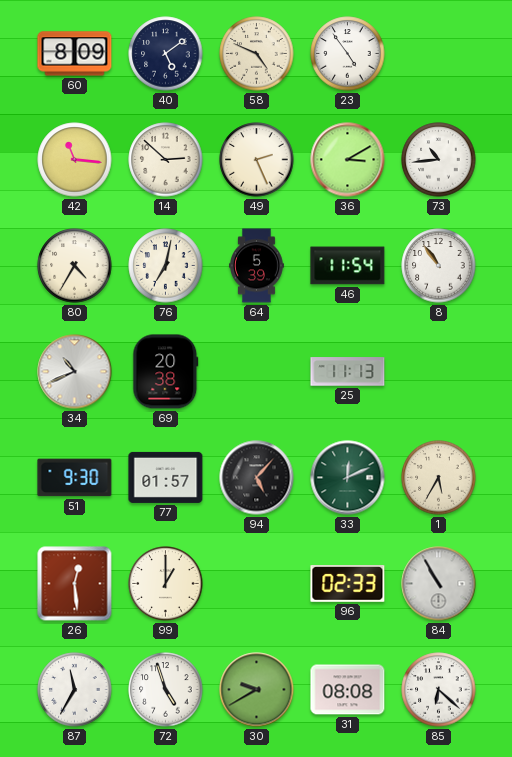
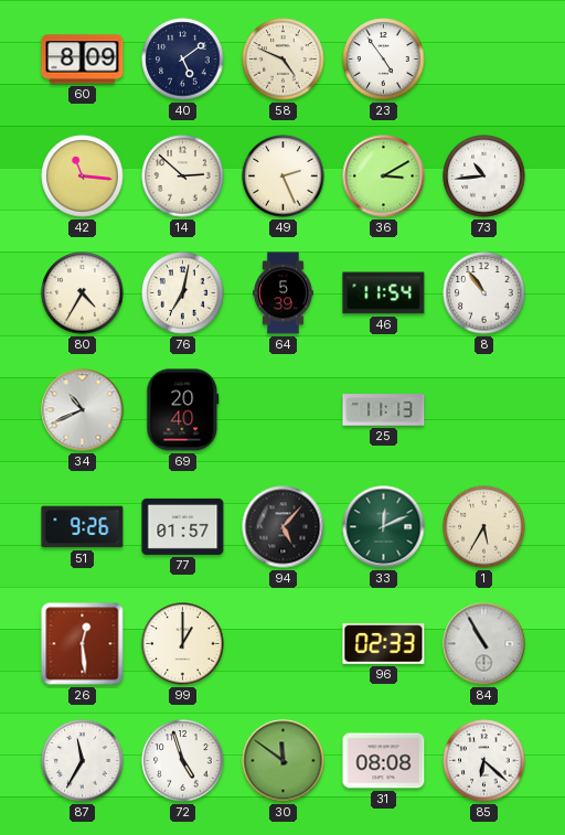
69: 20:38 -> 20:40 (183, 410)
51: 9:30 -> 9:26 (83, 527)
30: 9:40 -> 11:51 (284, 761)
